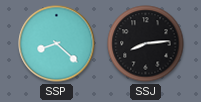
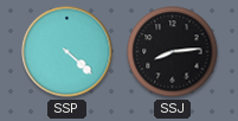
SSP: 8:22 -> 4:22 (67, 52)
